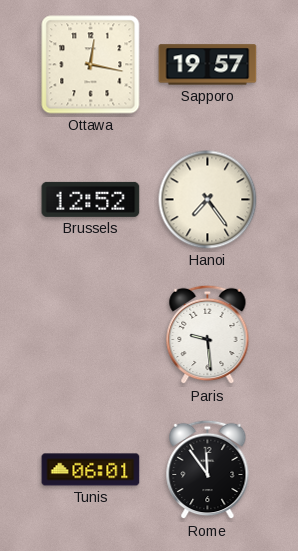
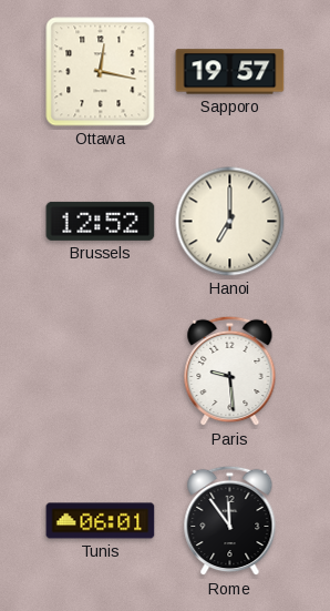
Hanoi: 7:24 -> 7:00 (230, 222)
